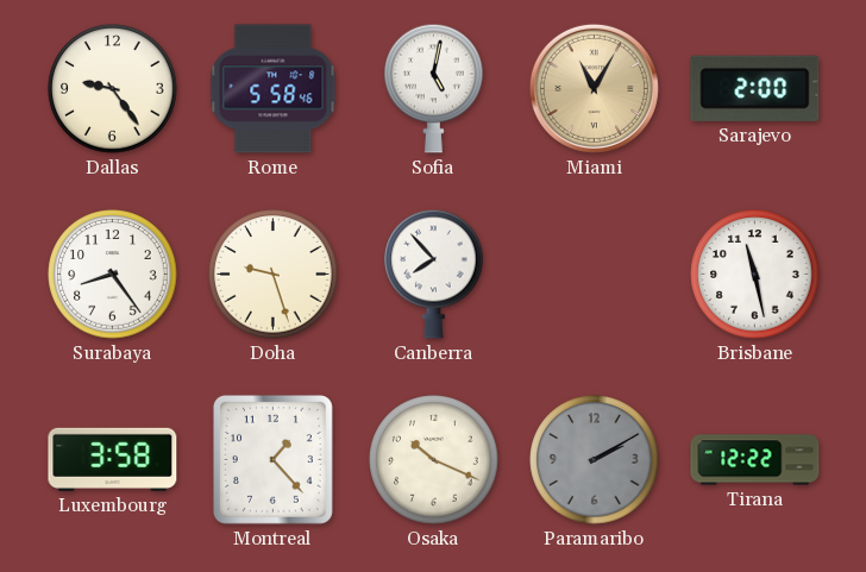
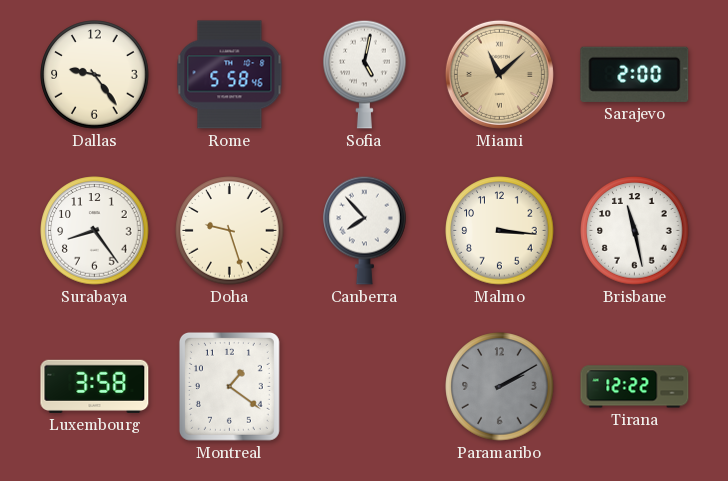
Miami: 11:05 -> 11:08 (499, 74)
Malmo: none -> 3:16 (500, 231)
Montreal: 1:23 -> 1:21 (229, 386)
Osaka: 10:19 -> none (434, 460)
